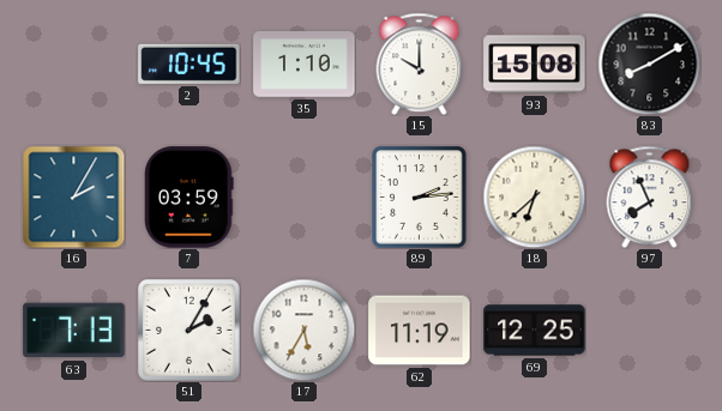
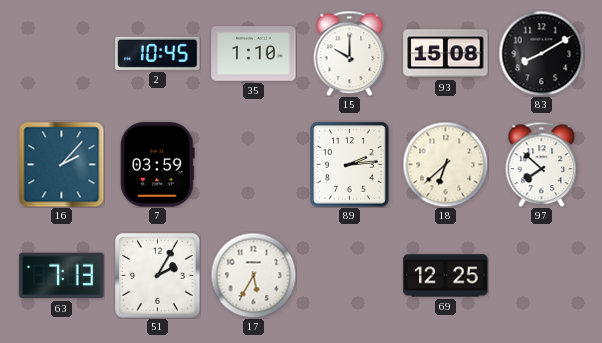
16: 2:05 -> 2:07 (61, 164)
97: 7:56 -> 7:52 (542, 164)
62: 11:19 -> none (420, 331)
